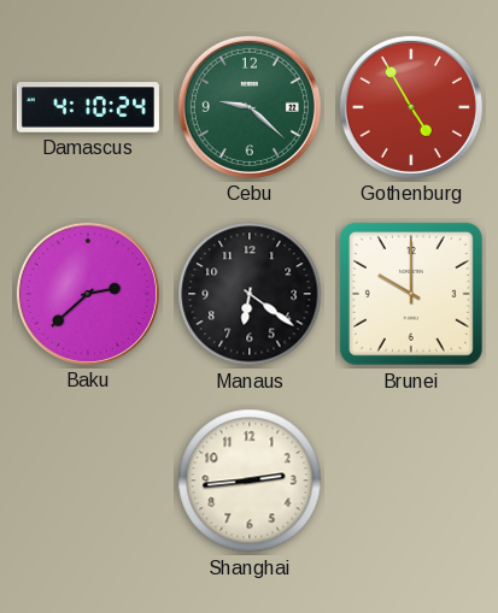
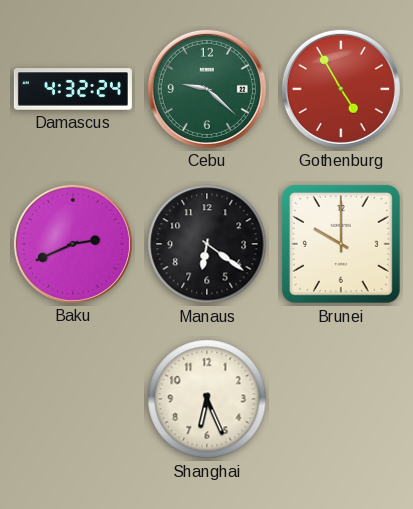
Damascus: 4:10 -> 4:32 (73, 89)
Baku: 2:38 -> 2:41 (73, 244)
Shanghai: 2:44 -> 6:26 (207, 399)
